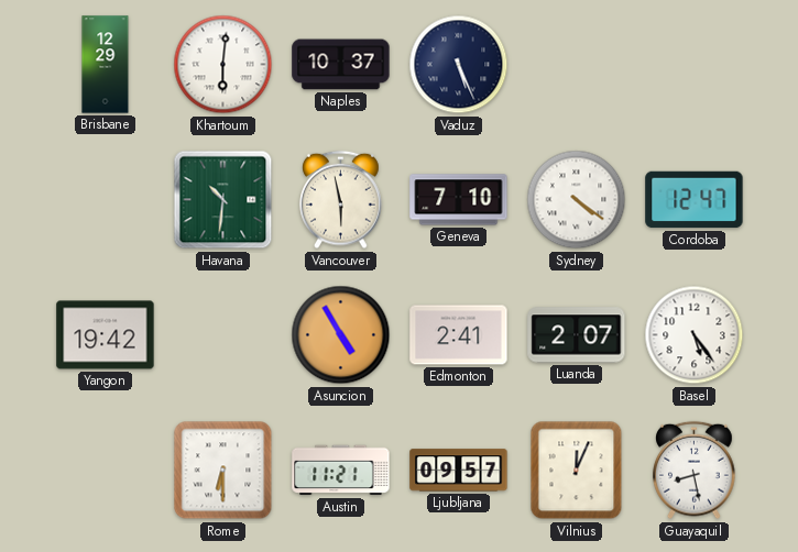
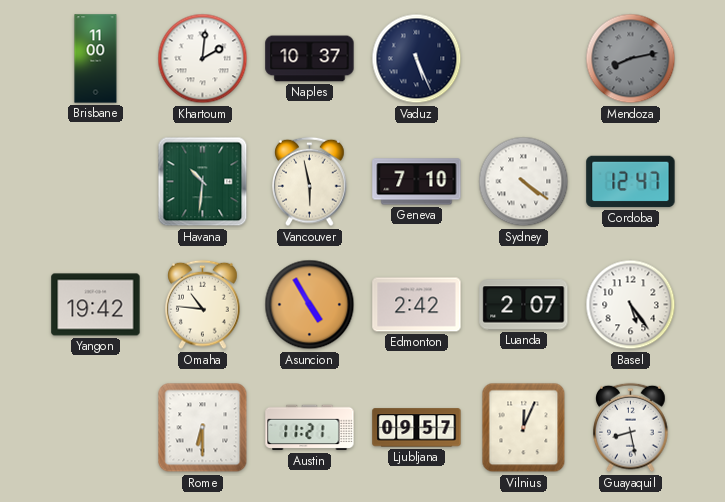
Brisbane: 12:29 -> 11:00 (96, 59)
Khartoum: 6:01 -> 2:01 (203, 59)
Mendoza: none -> 8:13 (631, 59)
Omaha: none -> 10:46 (203, 305)
Edmonton: 2:41 -> 2:42 (417, 305)
